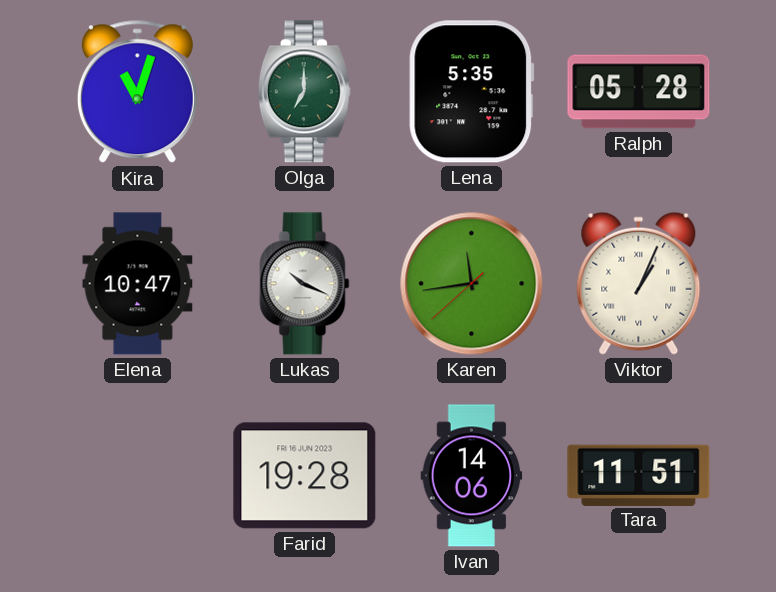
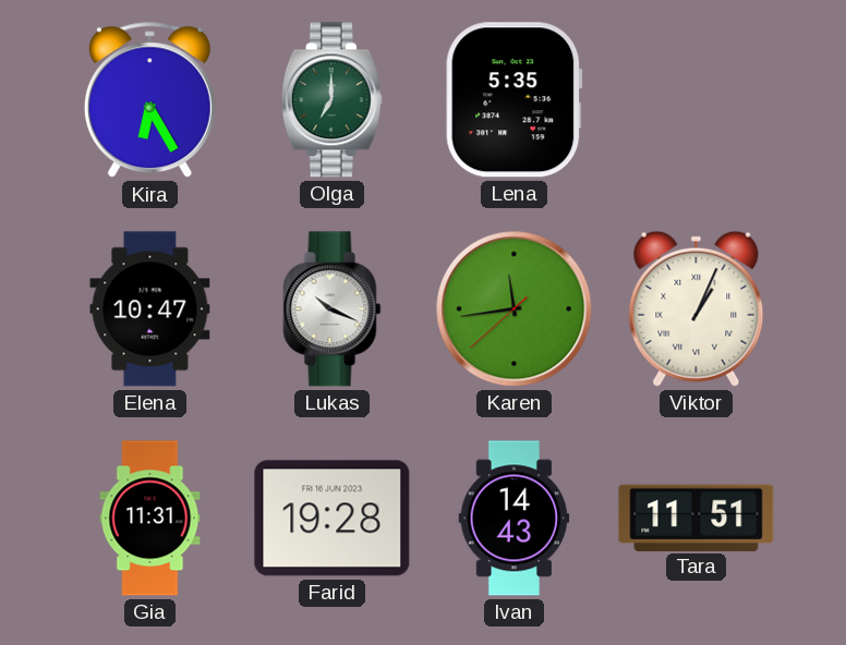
Kira: 11:03 -> 6:25 (149, 100)
Ralph: 05:28 -> none (639, 92)
Gia: none -> 11:31 (150, 519)
Ivan: 14:06 -> 14:43 (515, 519)
